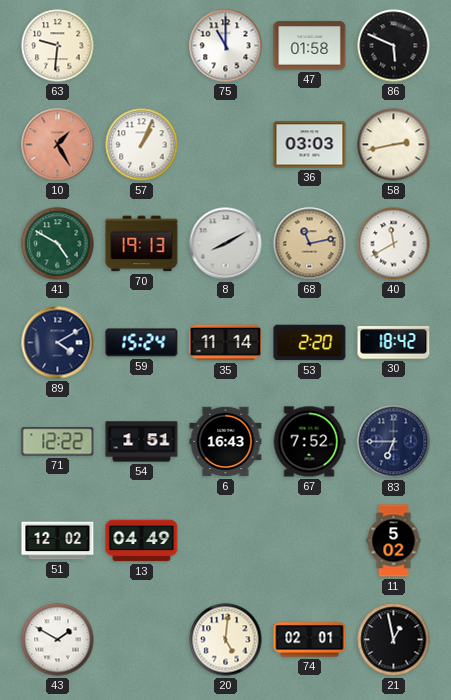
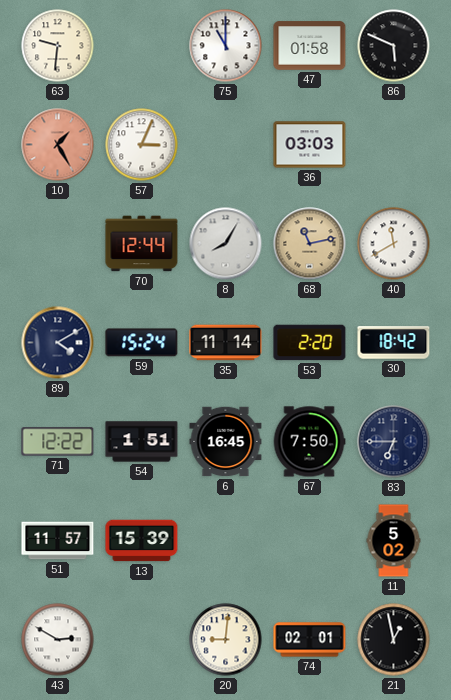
57: 1:04 -> 3:04 (142, 145)
58: 2:43 -> none (394, 145)
41: 4:50 -> none (58, 244)
70: 19:13 -> 12:44 (142, 244)
8: 8:10 -> 8:05 (226, 244)
6: 16:43 -> 16:45 (226, 442)
67: 7:52 -> 7:50 (309, 442)
51: 12:02 -> 11:57 (58, 541)
13: 04:49 -> 15:39 (142, 541)
43: 1:50 -> 2:50 (58, 640)
20: 5:01 -> 9:01 (226, 640)
